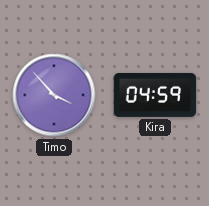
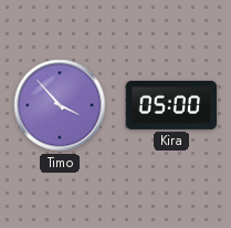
Kira: 04:59 -> 05:00 (171, 105)
